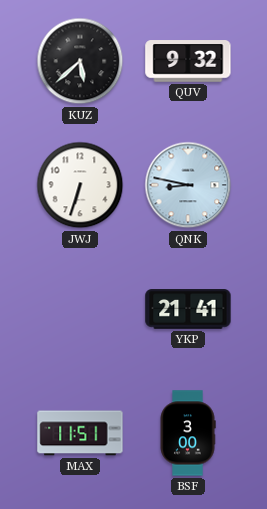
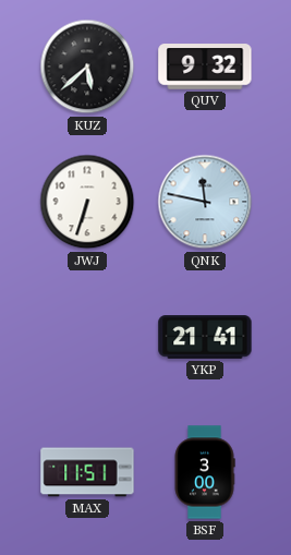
QNK: 8:47 -> 11:47 (205, 202)
